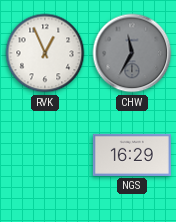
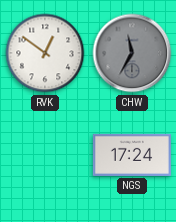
RVK: 12:56 -> 12:51 (45, 53)
NGS: 16:29 -> 17:24 (132, 155)
